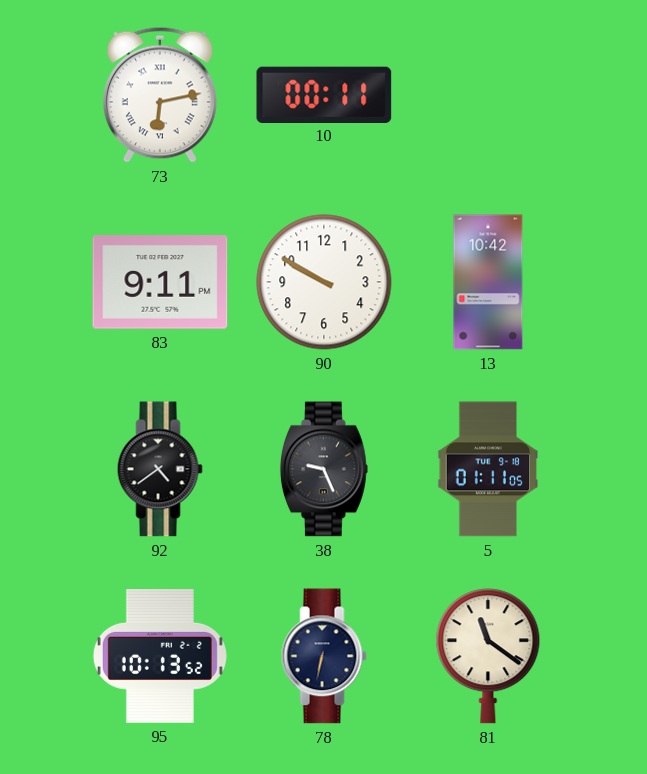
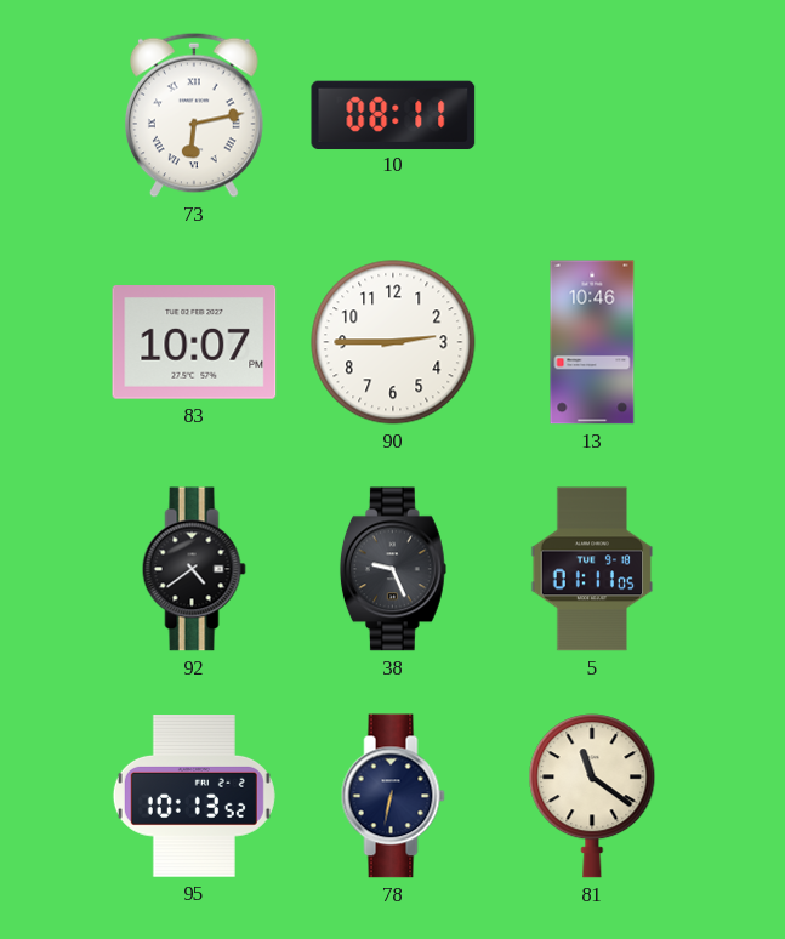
10: 00:11 -> 08:11 (393, 114)
83: 9:11 -> 10:07 (194, 343)
90: 9:50 -> 2:45 (393, 342)
13: 10:42 -> 10:46 (592, 342)
